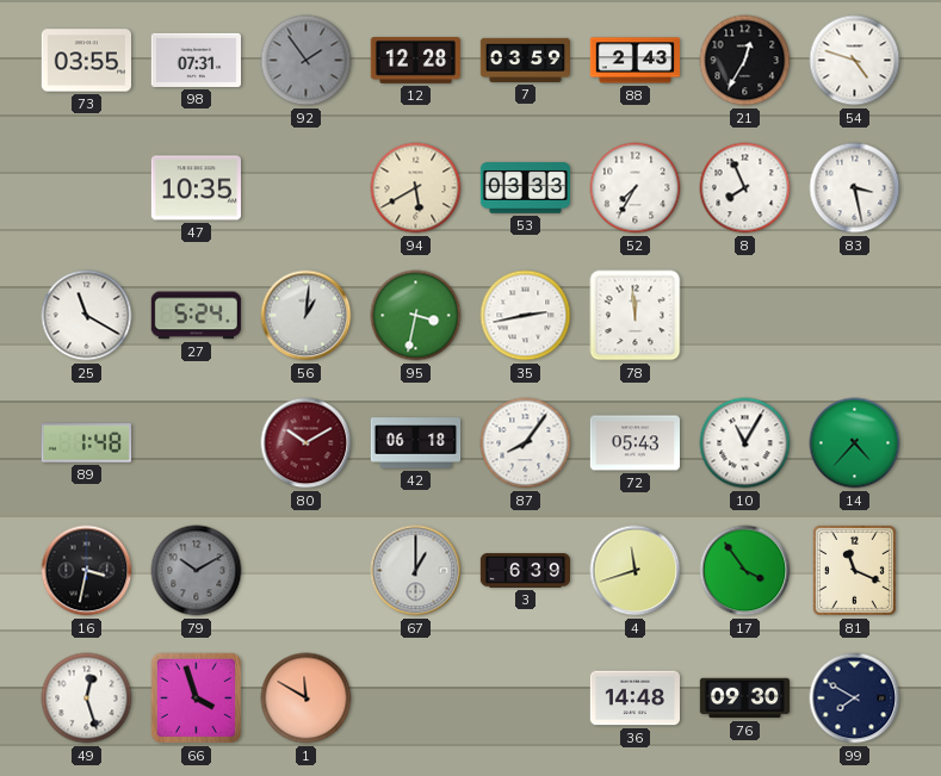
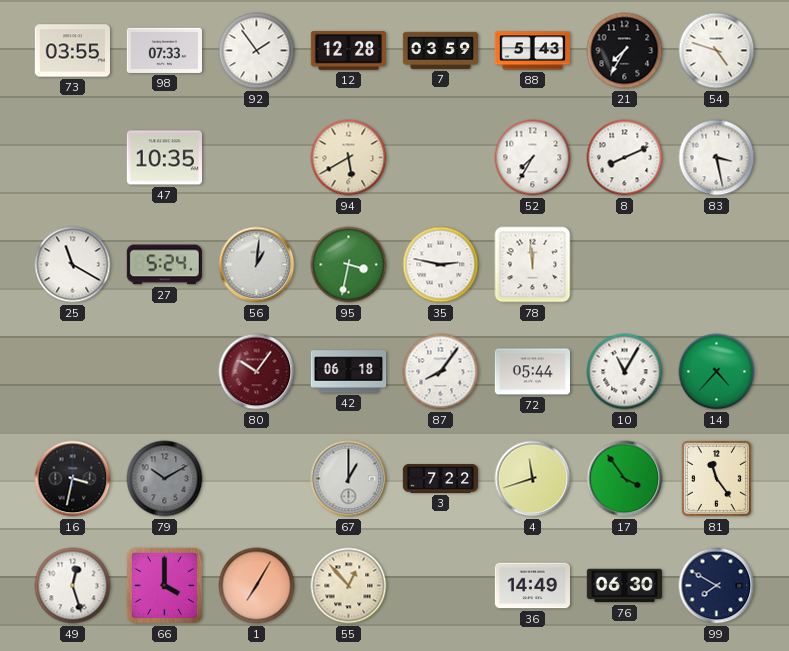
98: 07:31 -> 07:33 (164, 50)
92 dial: grey -> white (257, 51)
88: 2:43 -> 5:43 (533, 51)
21: 12:35 -> 7:35 (625, 51)
53: 03:33 -> none (525, 188)
8: 7:56 -> 8:11 (625, 158)
35: 2:43 -> 2:47 (441, 265)
89: 1:48 -> none (86, 443)
80: 10:10 -> 10:06 (257, 372)
72: 05:43 -> 05:44 (532, 372)
3: 6:39 -> 7:22 (441, 479)
81: 11:19 -> 11:24 (716, 478)
66: 3:57 -> 4:00 (164, 585)
1: 11:50 -> 7:05 (257, 586)
55: none -> 12:53 (349, 586)
36: 14:48 -> 14:49 (532, 586)
76: 09:30 -> 06:30 (625, 586)
